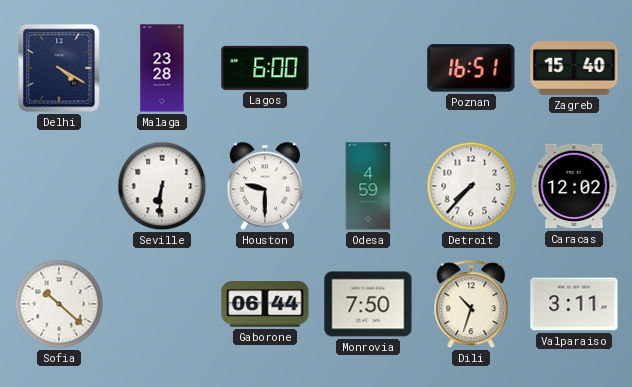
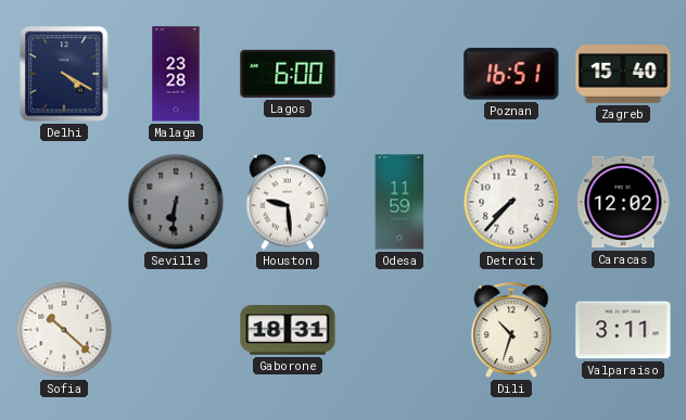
Seville dial: white -> grey (176, 202)
Houston: 9:30 -> 9:29 (288, 202)
Odesa: 4:59 -> 11:59 (399, 202)
Gaborone: 06:44 -> 18:31 (288, 330)
Monrovia: 7:50 -> none (368, 304)
